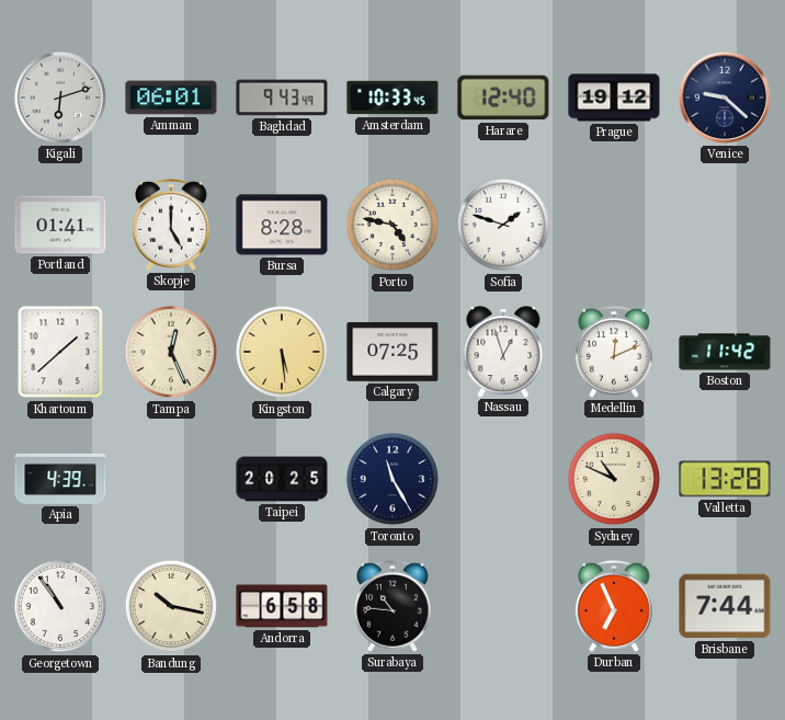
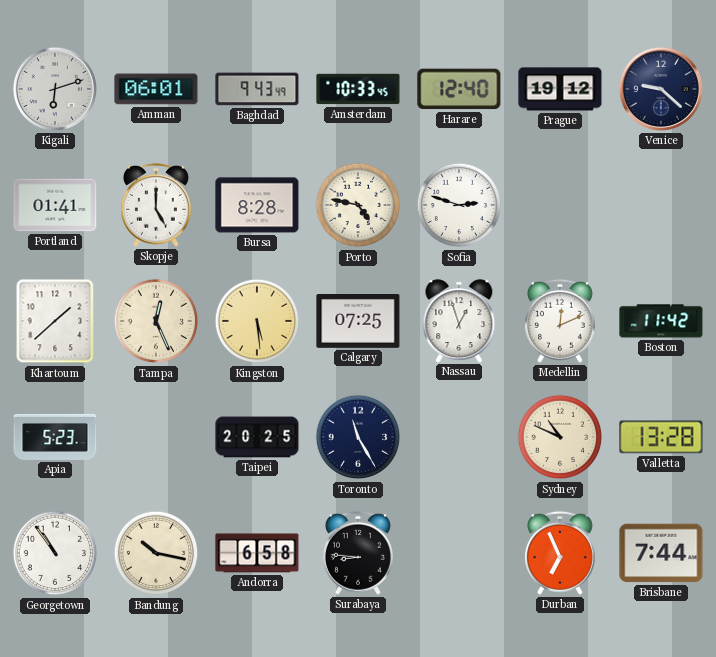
Sofia: 1:48 -> 2:48 (459, 205)
Apia: 4:39 -> 5:23 (55, 437)
Surabaya: 10:46 -> 8:46 (358, 553)
